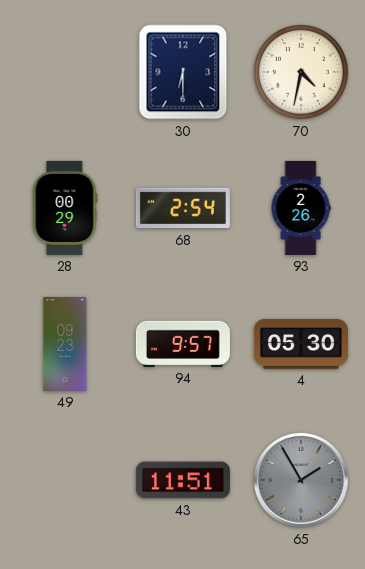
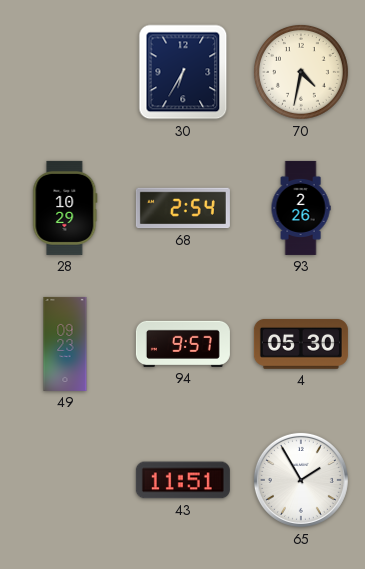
30: 6:30 -> 6:35 (183, 72)
28: 00:29 -> 10:29 (65, 208)
65 dial: grey -> white (301, 480)
